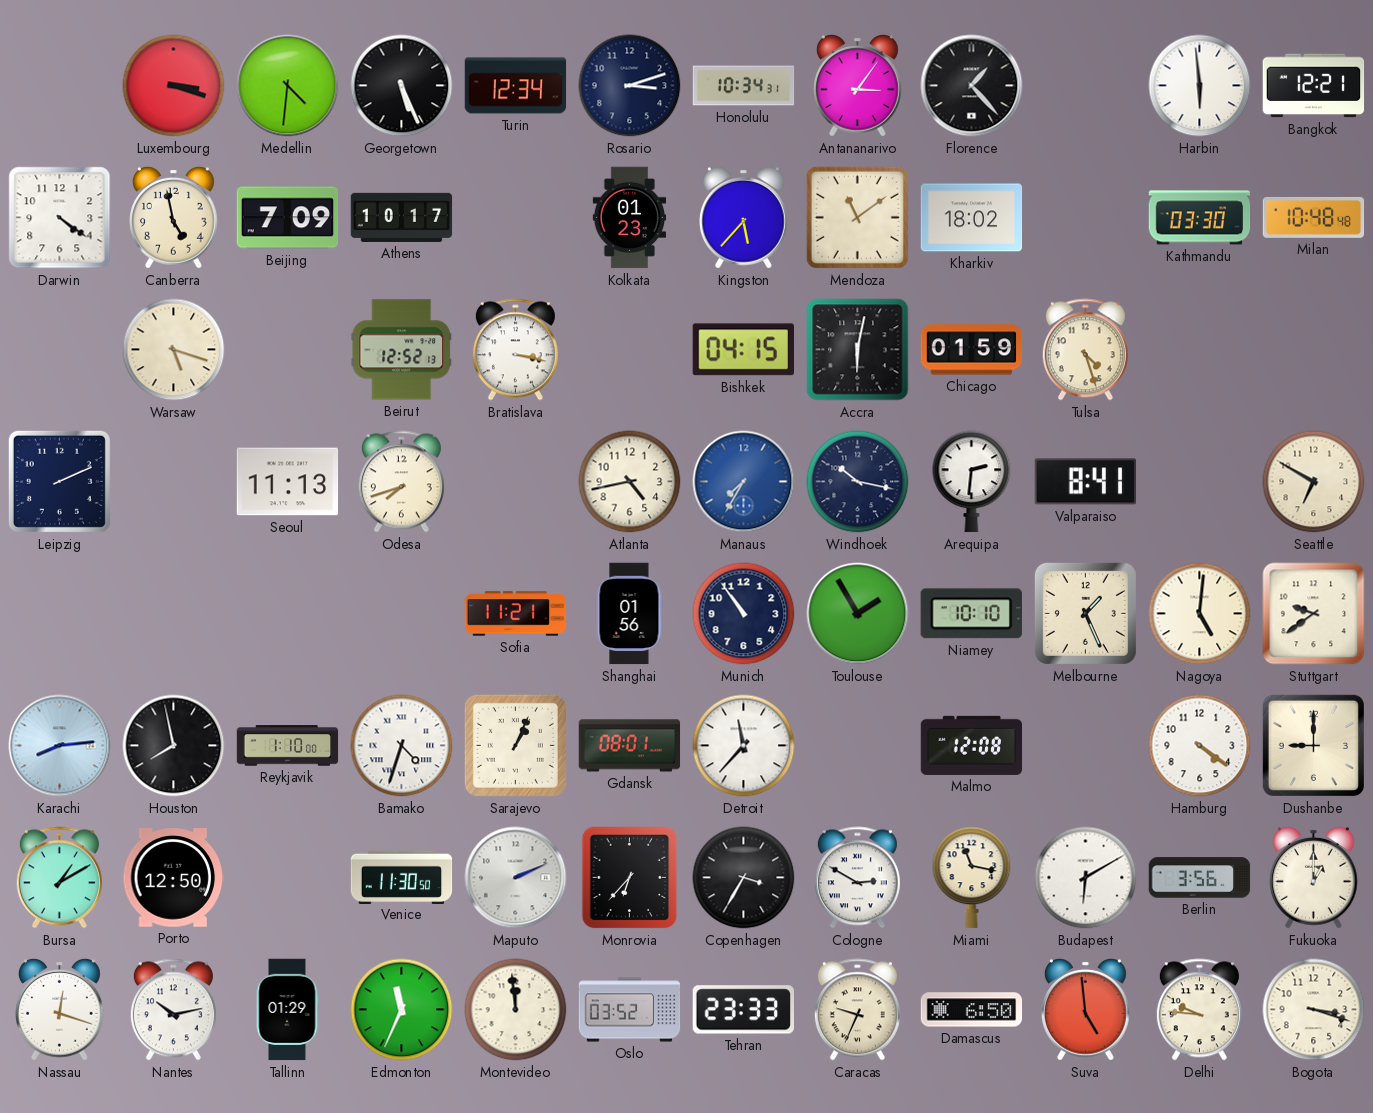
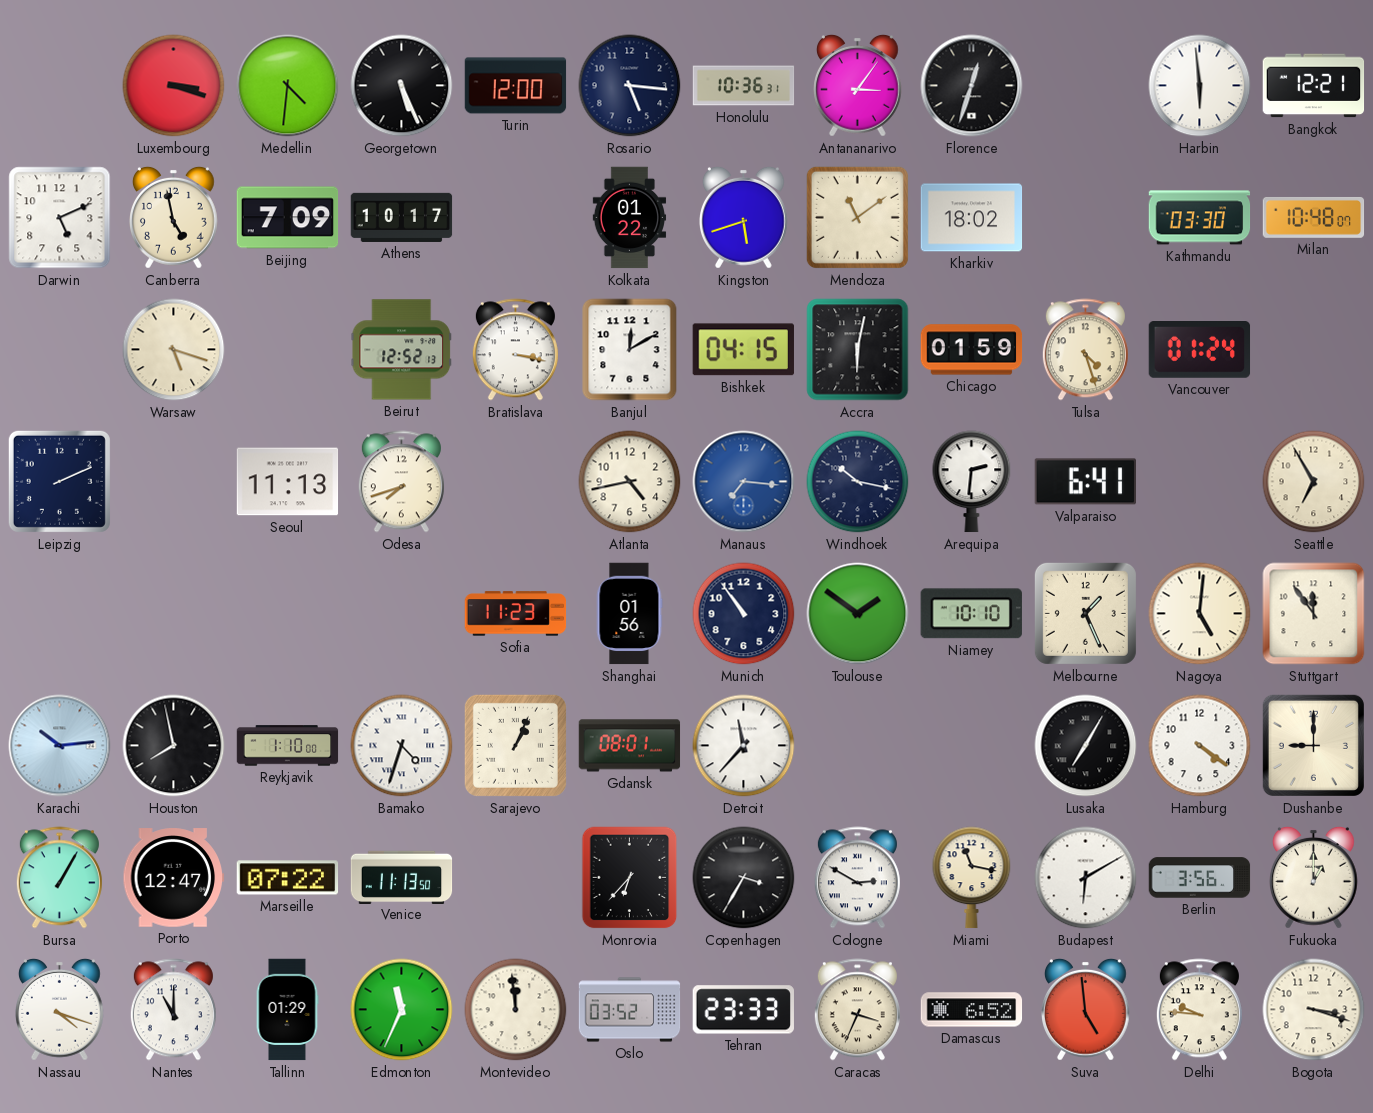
Turin: 12:34 -> 12:00 (516, 86)
Rosario: 3:12 -> 5:16 (630, 86)
Honolulu: 10:34 -> 10:36 (744, 86)
Florence: 1:23 -> 12:33 (972, 86)
Darwin: 4:21 -> 5:11 (60, 218)
Kolkata: 01:23 -> 01:22 (630, 218)
Kingston: 5:37 -> 5:42 (744, 218)
Milan: 10:48:48 -> 10:48:07 (1314, 217)
Banjul: none -> 12:10 (630, 350)
Vancouver: none -> 01:24 (1200, 350)
Manaus: 7:35 -> 7:16 (744, 482)
Valparaiso: 8:41 -> 6:41 (1085, 482)
Seattle: 6:50 -> 6:55 (1314, 482)
Sofia: 11:21 -> 11:23 (516, 614)
Toulouse: 1:55 -> 1:51 (858, 614)
Stuttgart: 9:39 -> 11:54 (1314, 614)
Karachi: 8:14 -> 10:14 (60, 746)
Malmo: 12:08 -> none (972, 745)
Lusaka: none -> 7:05 (1086, 746)
Bursa: 1:10 -> 1:05 (59, 878)
Porto: 12:50 -> 12:47 (174, 878)
Marseille: none -> 07:22 (288, 878)
Venice: 11:30 -> 11:13 (402, 877)
Maputo: 2:11 -> none (516, 878)
Nassau: 12:18 -> 4:18 (60, 1010)
Nantes: 10:13 -> 11:00 (173, 1010)
Caracas: 9:34 -> 3:34 (857, 1010)
Damascus: 6:50 -> 6:52 (972, 1010)
